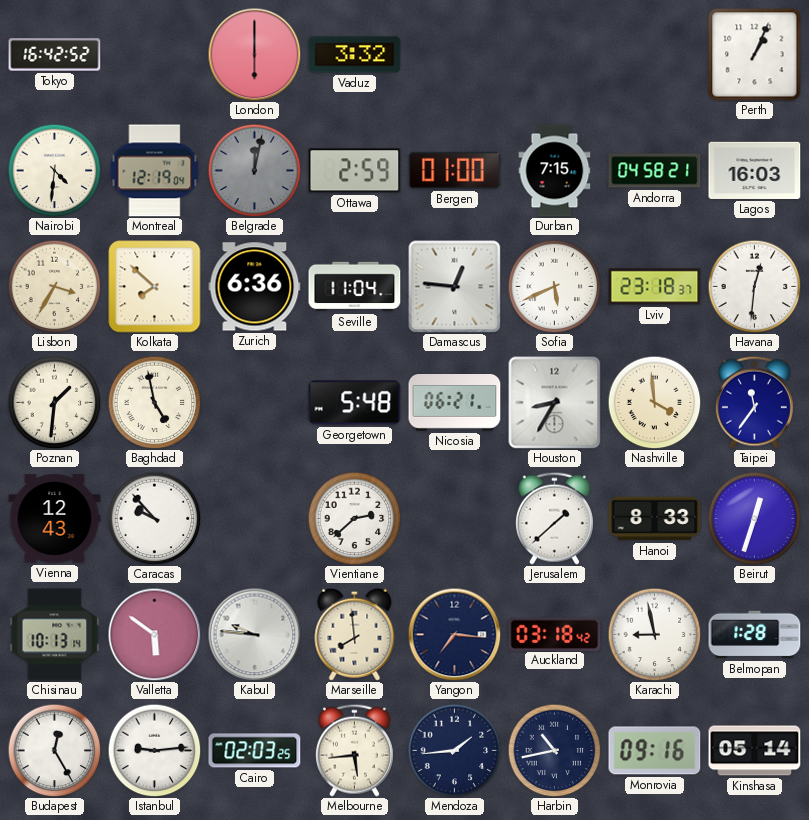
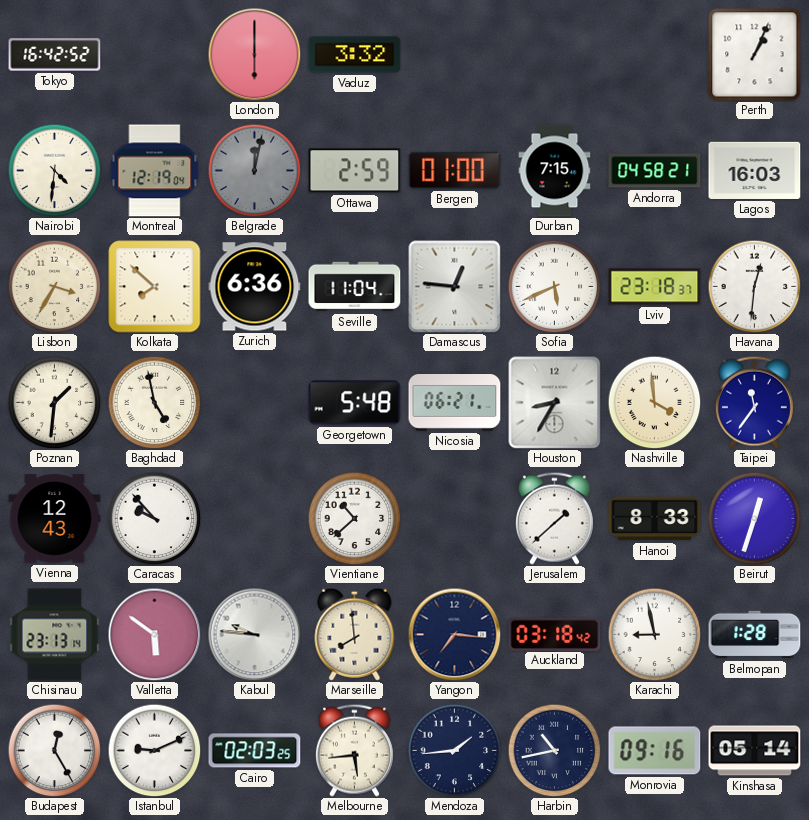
Vientiane: 2:38 -> 10:38 (354, 518)
Chisinau: 10:13 -> 23:13 (55, 635)
Istanbul: 9:14 -> 9:11 (154, 750)
